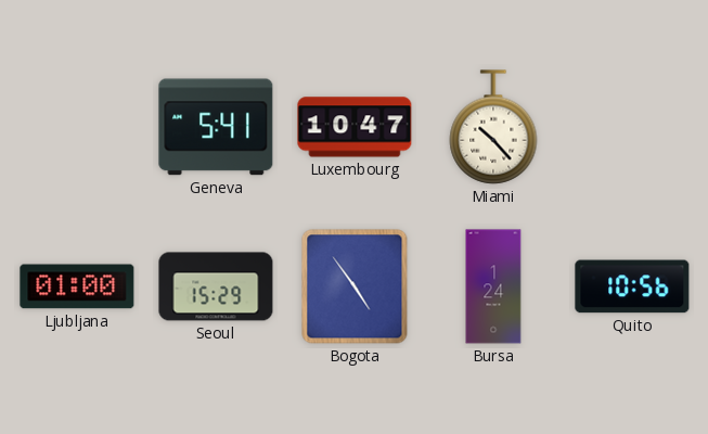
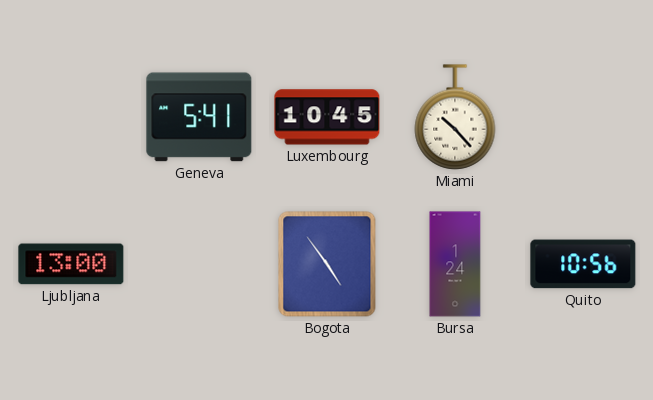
Luxembourg: 10:47 -> 10:45 (327, 117)
Ljubljana: 01:00 -> 13:00 (71, 264)
Seoul: 15:29 -> none (216, 286)
